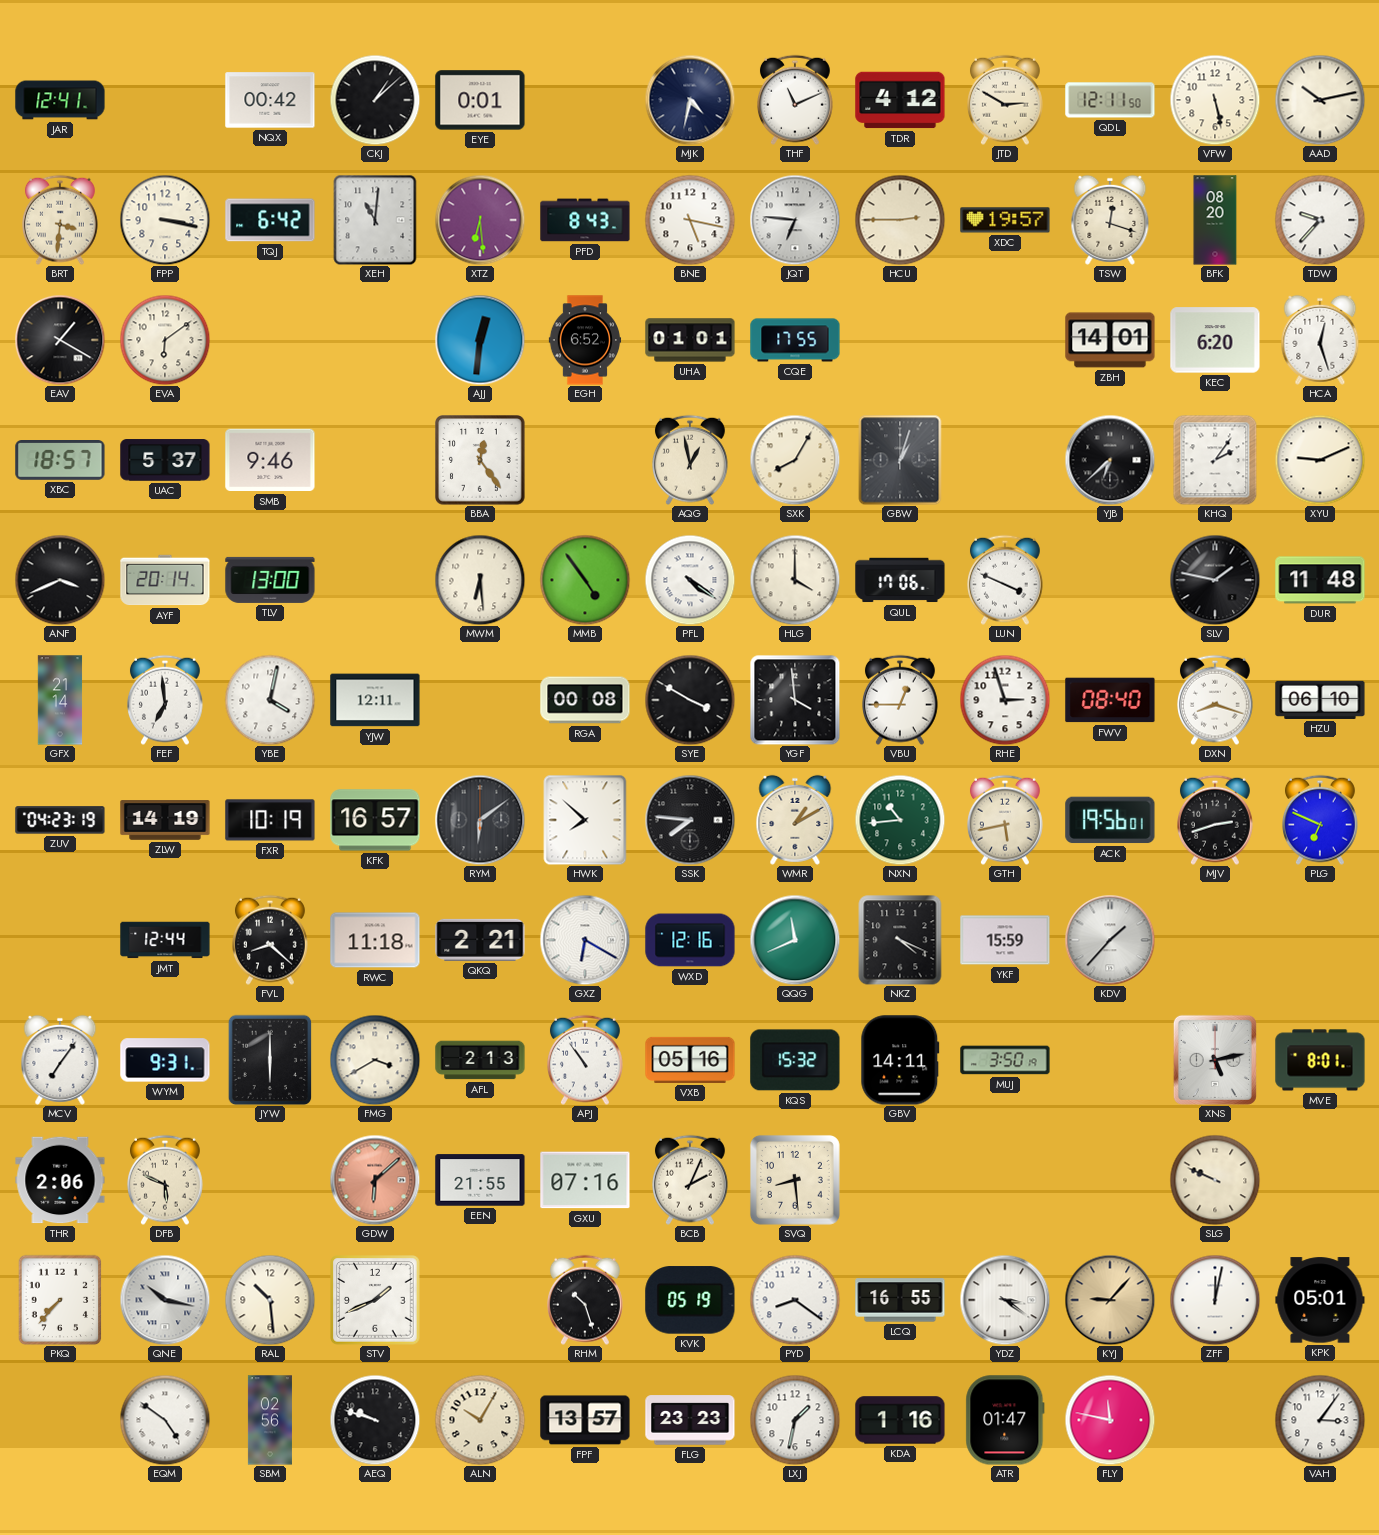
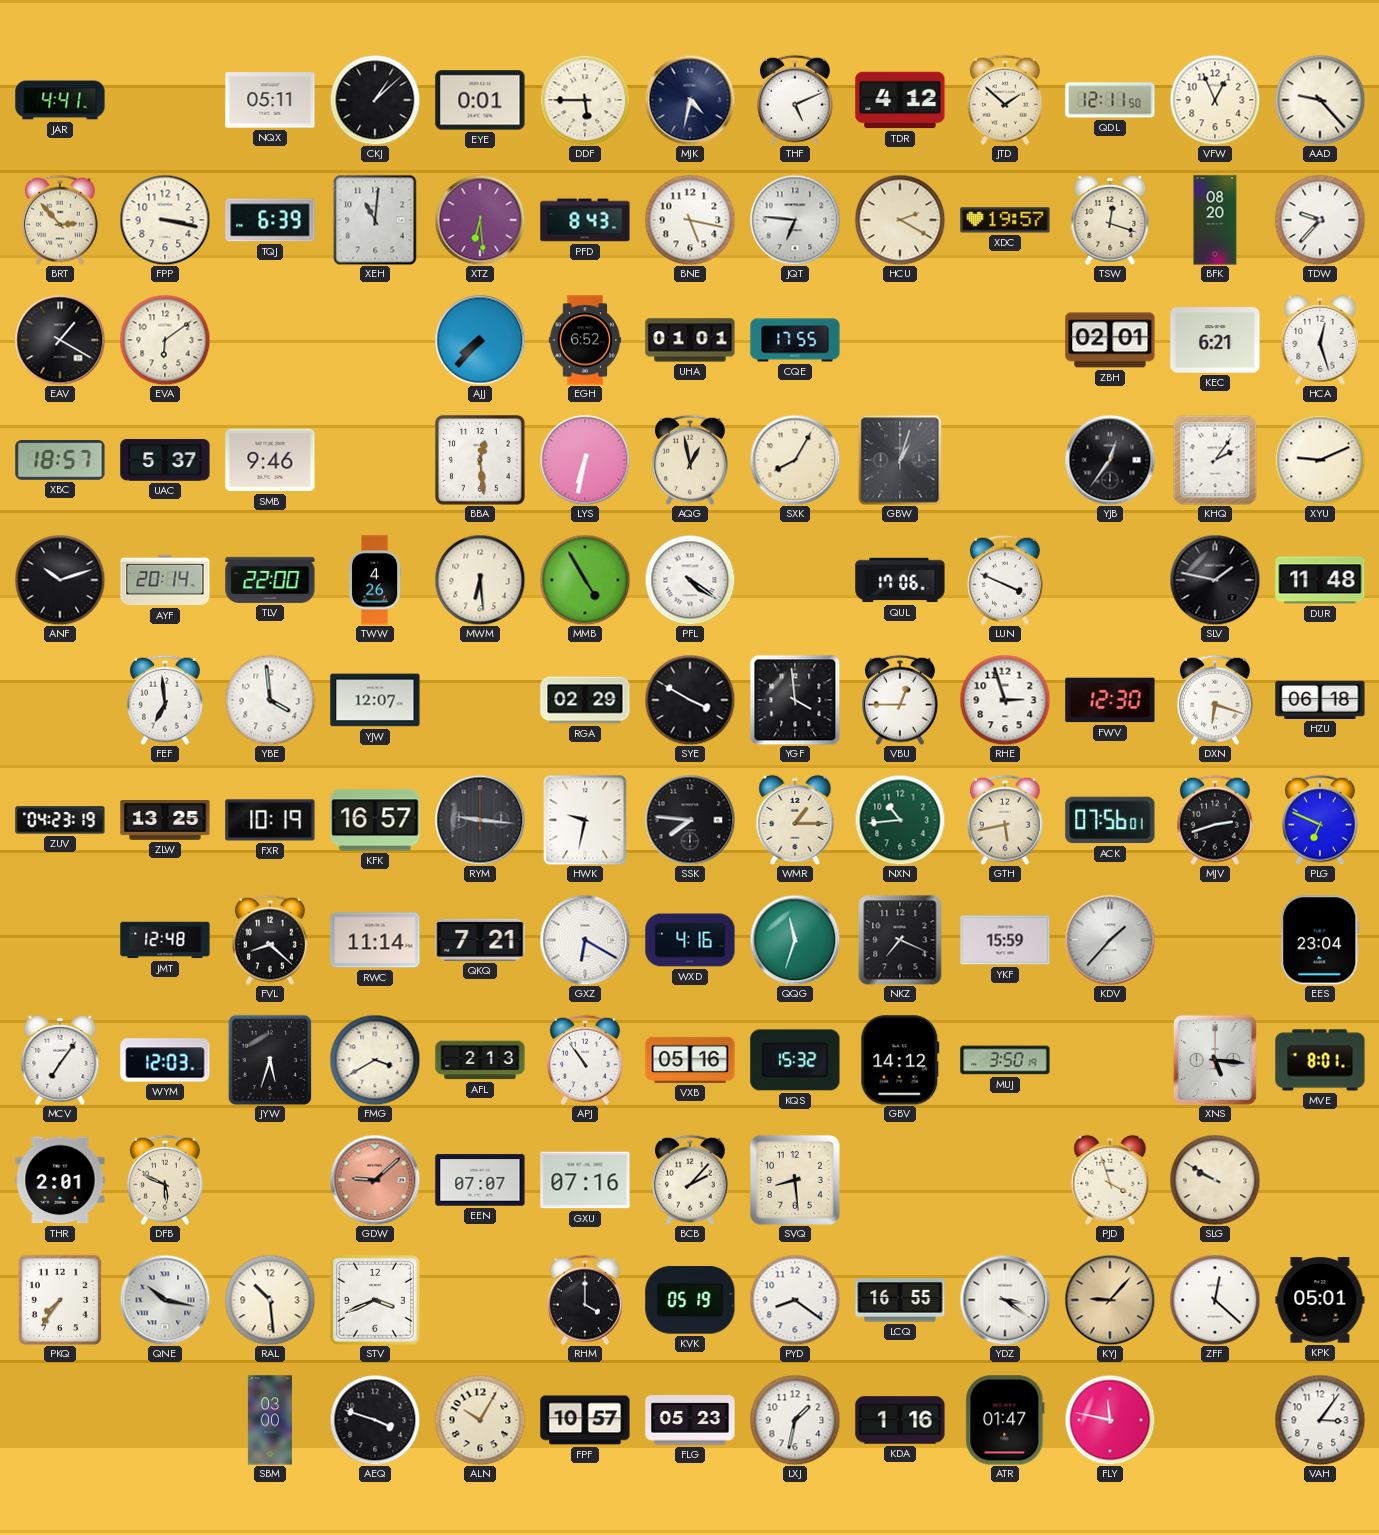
JAR: 12:41 -> 4:41 (60, 100)
NQX: 00:42 -> 05:11 (270, 100)
DDF: none -> 5:45 (585, 100)
THF: 11:11 -> 5:11 (796, 100)
JTD: 2:50 -> 1:52 (1006, 100)
VFW: 5:28 -> 12:56 (1215, 100)
AAD: 10:13 -> 9:23 (1320, 100)
BRT: 3:31 -> 2:53 (61, 220)
TQJ: 6:42 -> 6:39 (270, 220)
HCU: 2:45 -> 2:20 (900, 220)
AJJ: 12:31 -> 7:37 (480, 340)
ZBH: 14:01 -> 02:01 (1110, 340)
KEC: 6:20 -> 6:21 (1215, 340)
BBA: 12:24 -> 12:29 (481, 461)
LYS: none -> 6:32 (585, 460)
YJB: 6:38 -> 12:36 (1110, 460)
ANF: 3:41 -> 10:12 (60, 580)
TLV: 13:00 -> 22:00 (270, 580)
TWW: none -> 4:26 (376, 580)
MMB: 4:54 -> 4:55 (585, 580)
HLG: 4:00 -> none (795, 580)
GFX: 21:14 -> none (60, 700)
YBE: 4:02 -> 3:59 (270, 700)
YJW: 12:11 -> 12:07 (375, 700)
RGA: 00:08 -> 02:29 (585, 700)
FWV: 08:40 -> 12:30 (1110, 700)
DXN: 8:18 -> 6:18 (1216, 700)
HZU: 06:10 -> 06:18 (1320, 700)
ZLW: 14:19 -> 13:25 (165, 820)
RYM: 6:09 -> 9:16 (480, 820)
HWK: 7:52 -> 9:32 (585, 820)
WMR: 1:10 -> 1:15 (795, 820)
ACK: 19:56 -> 07:56 (1110, 820)
JMT: 12:44 -> 12:48 (165, 940)
RWC: 11:18 -> 11:14 (375, 940)
QKQ: 2:21 -> 7:21 (480, 940)
WXD: 12:16 -> 4:16 (690, 940)
QQG: 11:41 -> 11:33 (795, 940)
NKZ: 4:19 -> 7:19 (900, 940)
EES: none -> 23:04 (1320, 940)
WYM: 9:31 -> 12:03 (165, 1060)
JYW: 6:00 -> 5:33 (270, 1060)
GBV: 14:11 -> 14:12 (900, 1060)
XNS: 5:13 -> 5:16 (1215, 1060)
THR: 2:06 -> 2:01 (60, 1180)
GDW: 6:08 -> 9:08 (375, 1180)
EEN: 21:55 -> 07:07 (480, 1180)
BCB: 2:04 -> 2:07 (691, 1180)
PJD: none -> 3:57 (1110, 1180)
SLG: 9:49 -> 9:50 (1215, 1180)
PKQ: 7:37 -> 7:36 (60, 1300)
STV: 1:41 -> 3:41 (376, 1301)
RHM: 10:27 -> 4:00 (586, 1300)
ZFF: 12:02 -> 12:22 (1215, 1300)
EQM: 4:51 -> none (165, 1420)
SBM: 02:56 -> 03:00 (270, 1420)
AEQ: 9:48 -> 3:48 (375, 1420)
FPF: 13:57 -> 10:57 (585, 1420)
FLG: 23:23 -> 05:23 (690, 1420)
